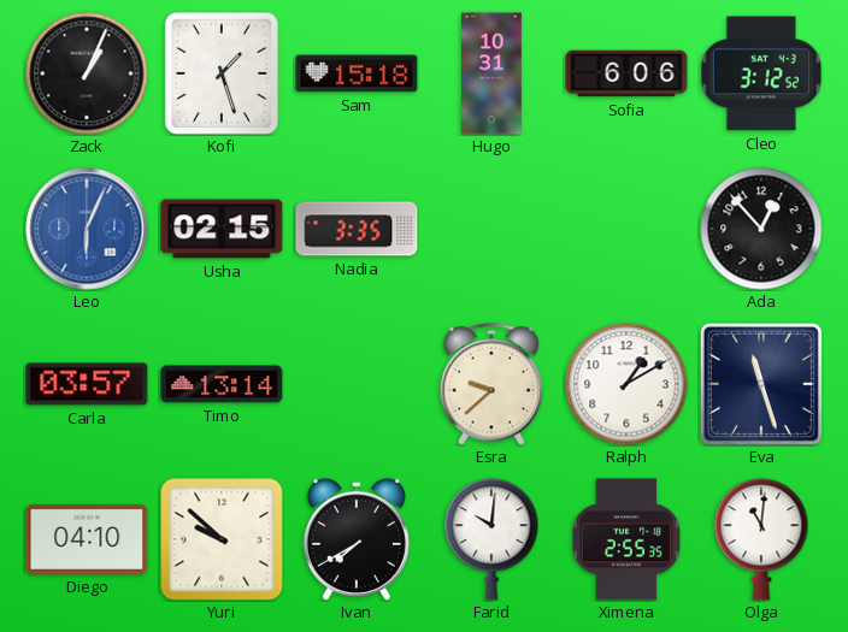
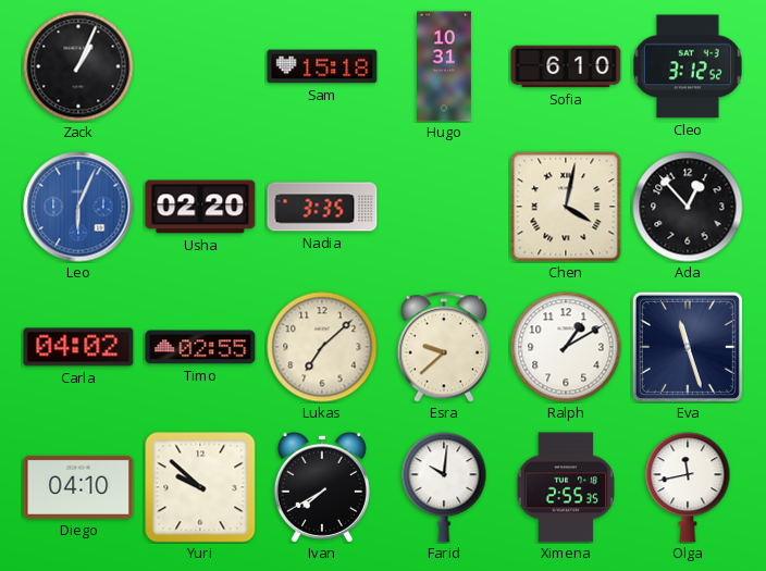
Kofi: 1:27 -> none (222, 73)
Sofia: 6:06 -> 6:10 (566, 66)
Usha: 02:15 -> 02:20 (200, 207)
Chen: none -> 4:02 (566, 207)
Carla: 03:57 -> 04:02 (78, 347)
Timo: 13:14 -> 02:55 (200, 347)
Lukas: none -> 7:08 (322, 347)
Olga: 11:01 -> 11:43 (688, 487)
